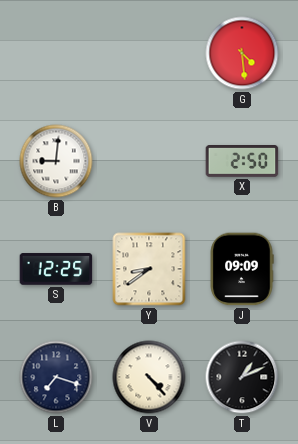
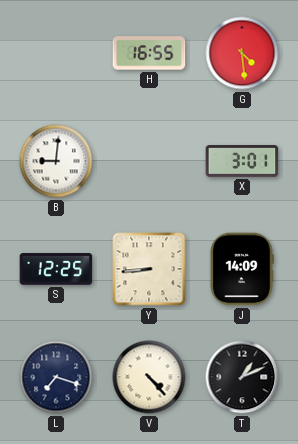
H: none -> 16:55 (149, 53)
X: 2:50 -> 3:01 (242, 162)
Y: 8:39 -> 8:44 (149, 269)
J: 09:09 -> 14:09 (242, 269)
